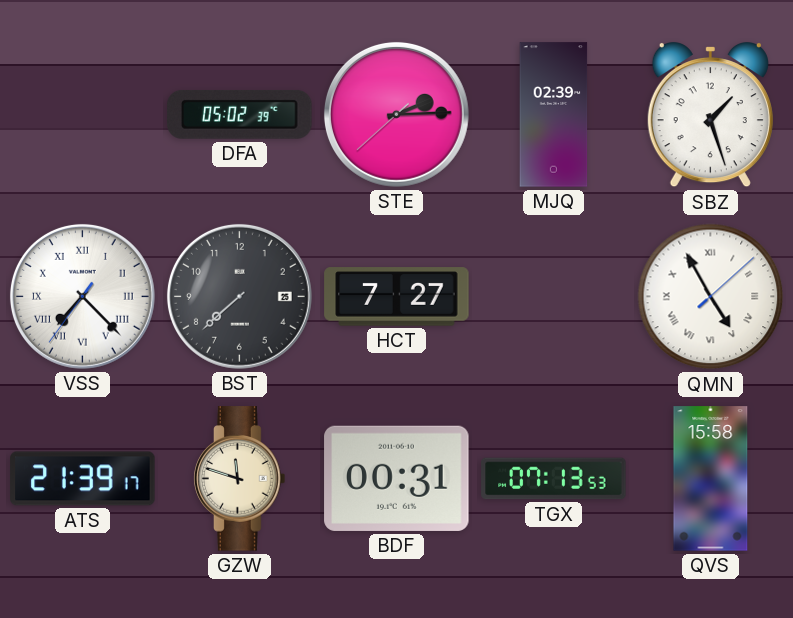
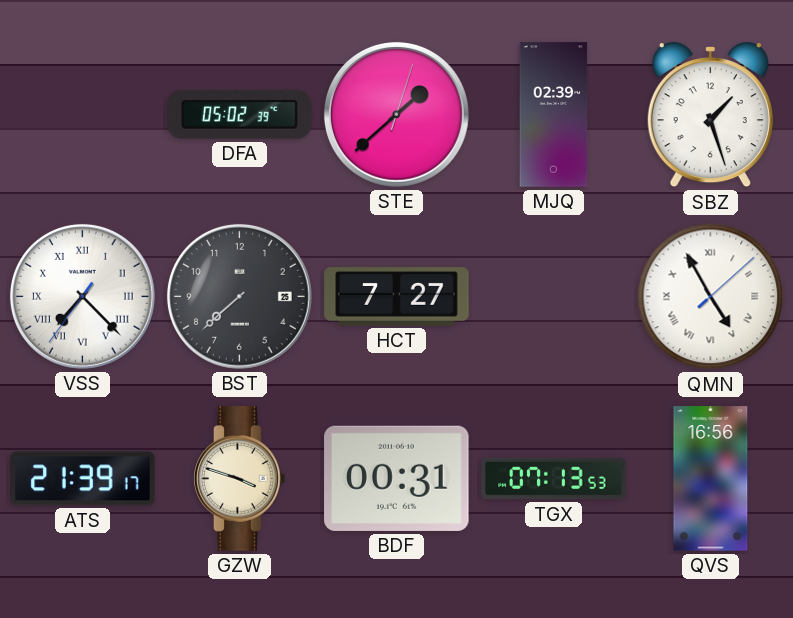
STE: 2:14 -> 1:38 (396, 114)
GZW: 11:48 -> 3:48 (240, 479)
QVS: 15:58 -> 16:56 (711, 479)
